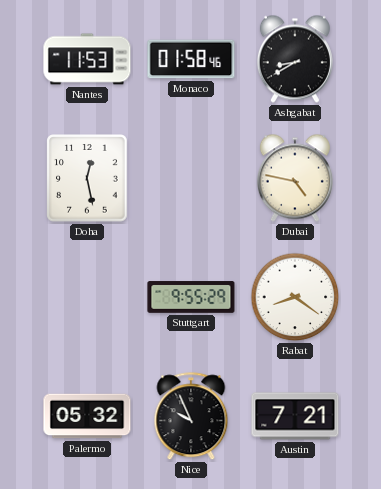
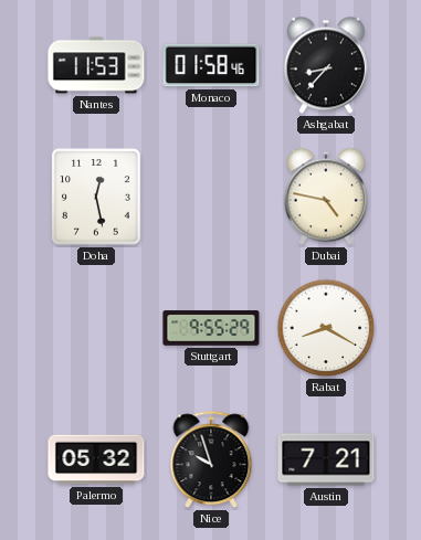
Ashgabat: 8:40 -> 8:37 (326, 65)
Rabat: 8:21 -> 8:20 (326, 328)
Nice: 9:56 -> 9:57 (211, 460)
